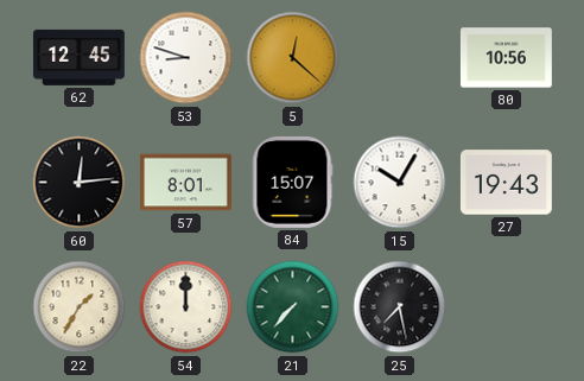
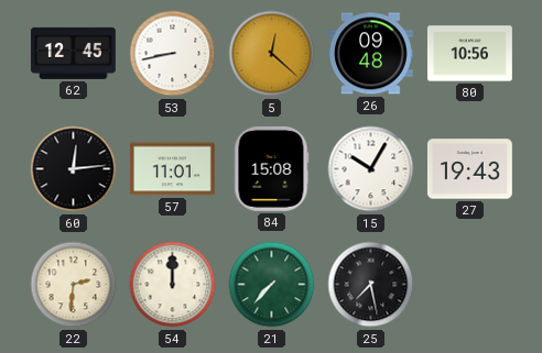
53: 8:48 -> 8:43 (173, 54)
26: none -> 09:48 (370, 54)
57: 8:01 -> 11:01 (172, 169)
84: 15:07 -> 15:08 (272, 168)
22: 1:35 -> 2:31 (74, 285)
